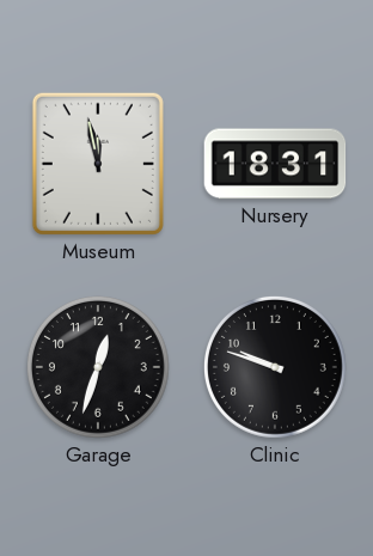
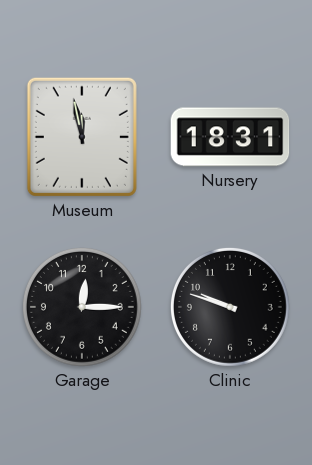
Garage: 12:33 -> 12:15 (82, 307)
